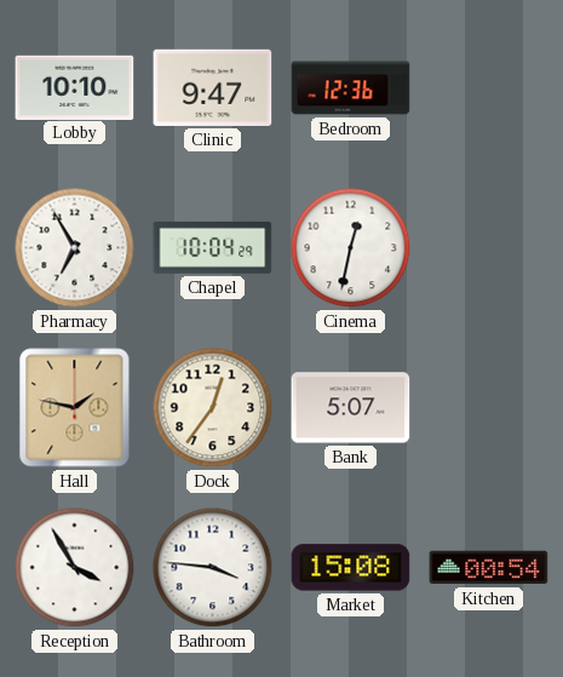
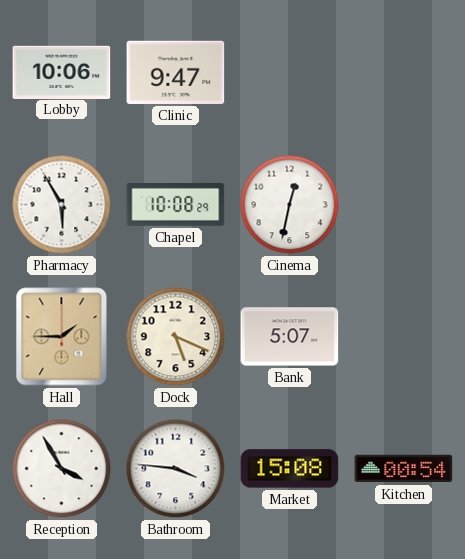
Lobby: 10:10 -> 10:06 (62, 72)
Bedroom: 12:36 -> none (351, 88)
Pharmacy: 6:55 -> 5:55 (62, 205)
Chapel: 10:04 -> 10:08 (176, 204)
Hall: 1:47 -> 1:45 (62, 337)
Dock: 12:36 -> 5:19 (176, 337)
